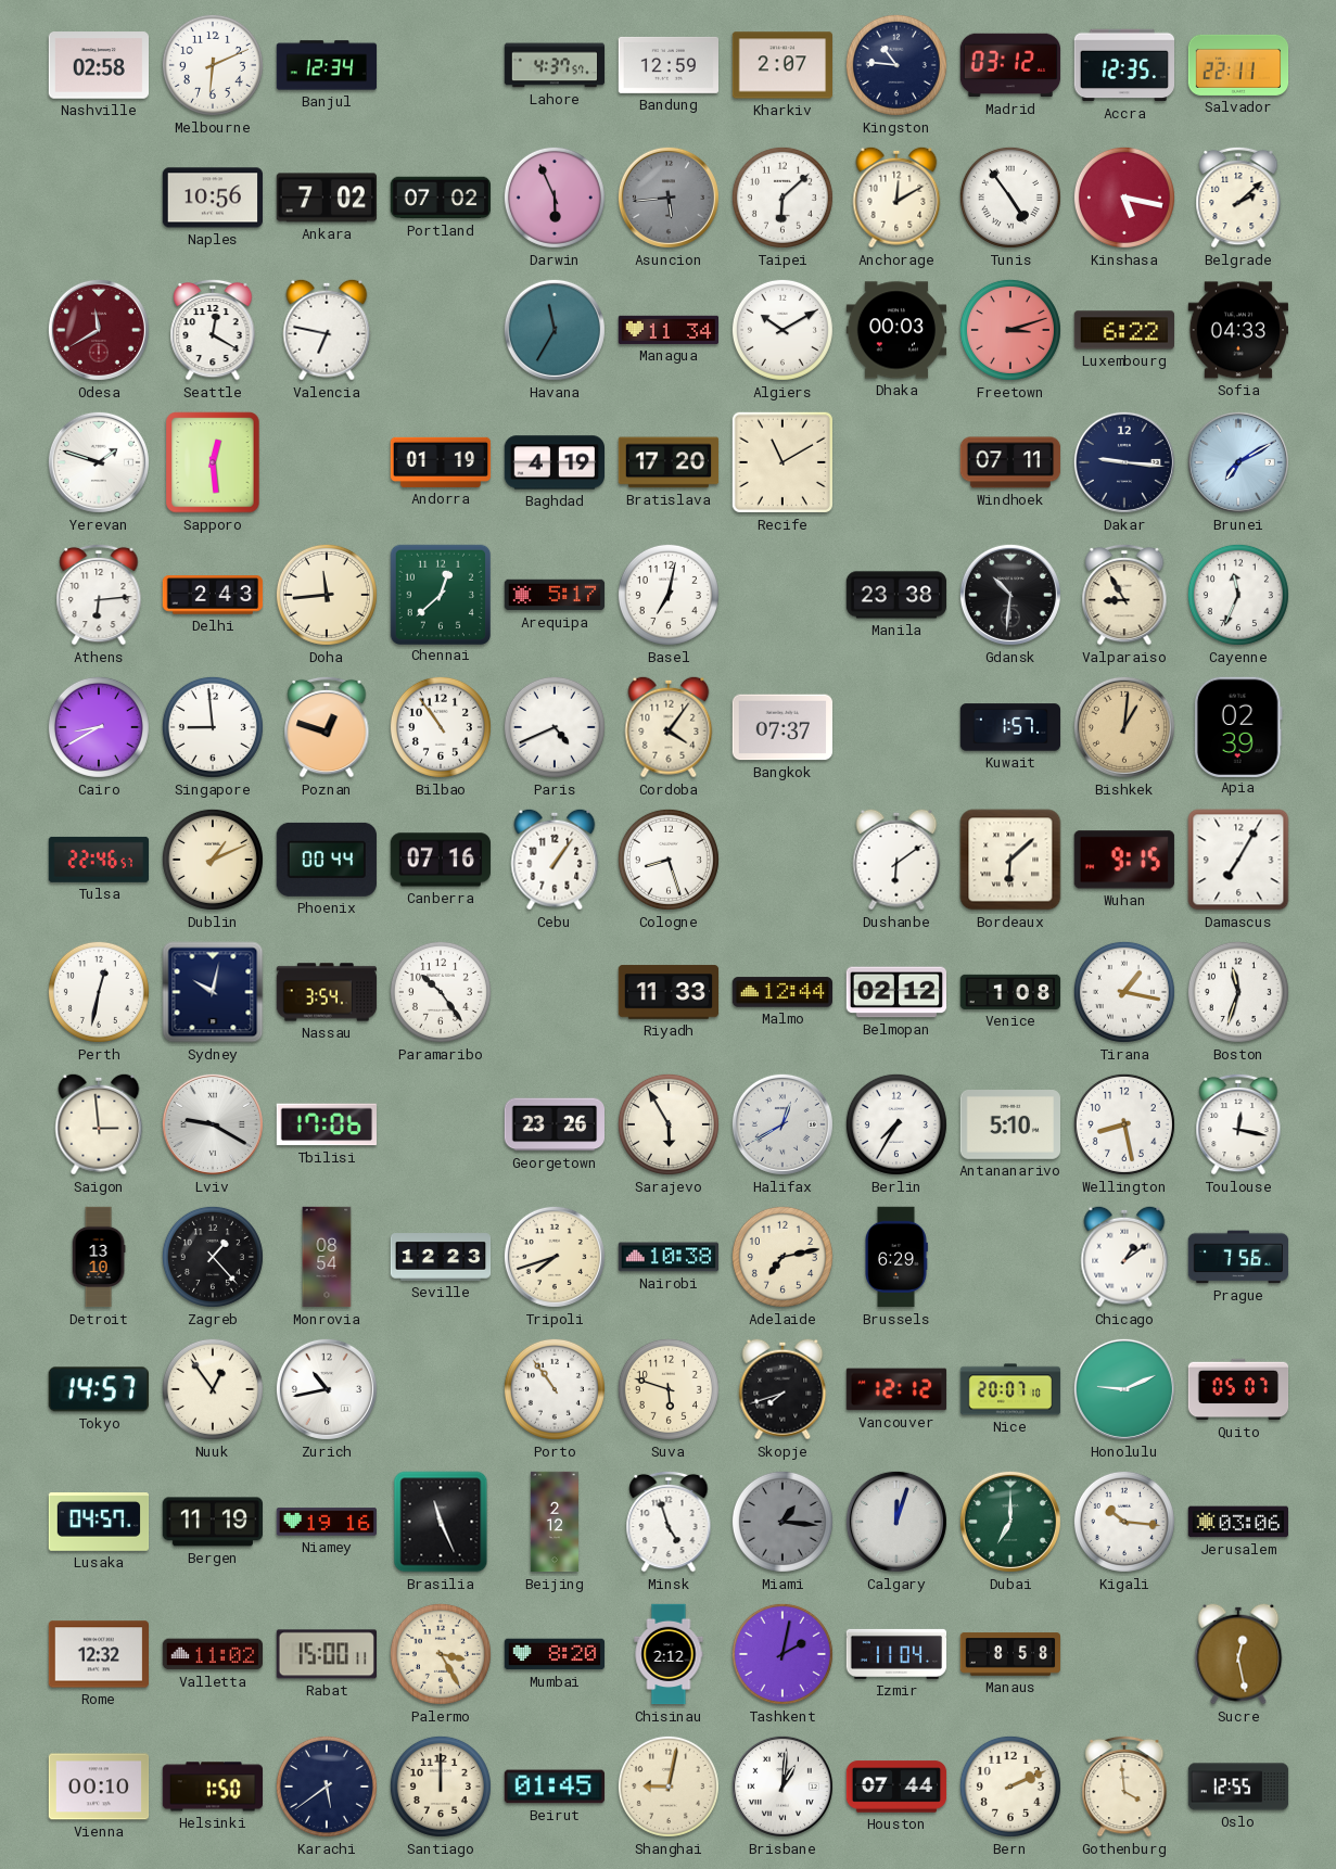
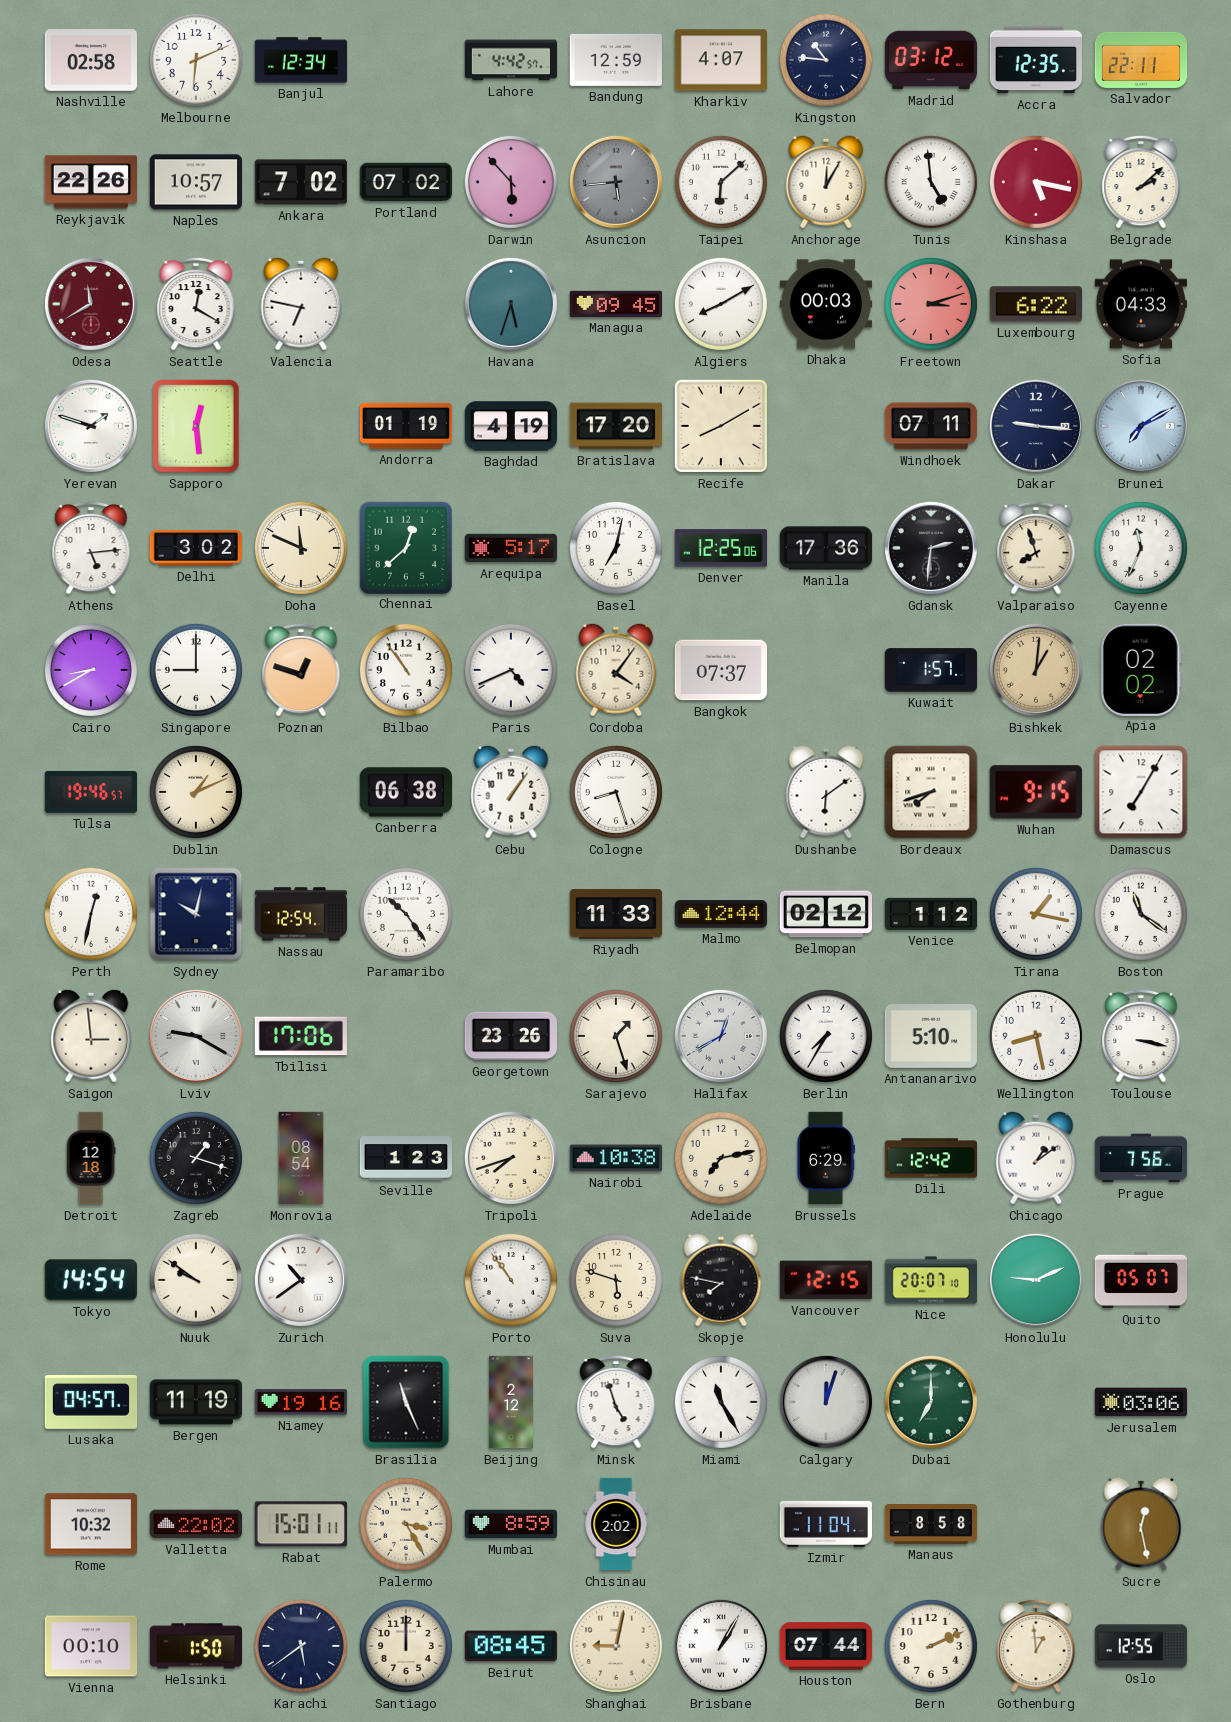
Lahore: 4:37 -> 4:42 (511, 60)
Kharkiv: 2:07 -> 4:07 (720, 60)
Reykjavik: none -> 22:26 (90, 182)
Naples: 10:56 -> 10:57 (195, 182)
Darwin: 5:56 -> 5:53 (511, 182)
Anchorage: 12:10 -> 12:05 (826, 182)
Tunis: 4:54 -> 4:59 (931, 182)
Havana: 11:35 -> 5:33 (511, 304)
Managua: 11:34 -> 09:45 (616, 304)
Algiers: 10:10 -> 8:10 (721, 304)
Recife: 11:10 -> 8:10 (721, 426)
Athens: 6:14 -> 5:14 (91, 548)
Delhi: 2:43 -> 3:02 (196, 548)
Doha: 11:44 -> 11:49 (301, 548)
Denver: none -> 12:25 (720, 548)
Manila: 23:38 -> 17:36 (826, 548)
Gdansk: 10:31 -> 2:31 (931, 548)
Valparaiso: 8:55 -> 7:57 (1036, 548)
Singapore: 8:59 -> 9:00 (196, 670)
Apia: 02:39 -> 02:02 (1141, 669)
Tulsa: 22:46 -> 19:46 (90, 792)
Phoenix: 00:44 -> none (327, 860)
Canberra: 07:16 -> 06:38 (405, 792)
Bordeaux: 6:08 -> 7:42 (931, 792)
Nassau: 3:54 -> 12:54 (301, 914)
Venice: 1:08 -> 1:12 (931, 914)
Boston: 11:33 -> 11:21 (1141, 914)
Sarajevo: 5:55 -> 1:27 (616, 1036)
Toulouse: 12:17 -> 3:17 (1141, 1036)
Detroit: 13:10 -> 12:18 (91, 1158)
Zagreb: 1:23 -> 1:18 (196, 1158)
Seville: 12:23 -> 1:23 (406, 1158)
Dili: none -> 12:42 (931, 1158)
Tokyo: 14:57 -> 14:54 (91, 1280)
Nuuk: 12:54 -> 9:51 (196, 1280)
Zurich: 10:43 -> 10:39 (301, 1280)
Skopje: 7:42 -> 7:47 (721, 1280)
Vancouver: 12:12 -> 12:15 (826, 1280)
Miami: 1:16 -> 11:25 (721, 1402)
Miami dial: grey -> white (721, 1402)
Kigali: 10:16 -> none (1124, 1522)
Rome: 12:32 -> 10:32 (90, 1524)
Valletta: 11:02 -> 22:02 (195, 1524)
Rabat: 15:00 -> 15:01 (300, 1524)
Mumbai: 8:20 -> 8:59 (511, 1524)
Chisinau: 2:12 -> 2:02 (616, 1524)
Tashkent: 2:02 -> none (782, 1654)
Beirut: 01:45 -> 08:45 (510, 1646)
Brisbane: 1:01 -> 1:05 (721, 1646)
Gothenburg: 3:59 -> 12:59 (1036, 1646)
